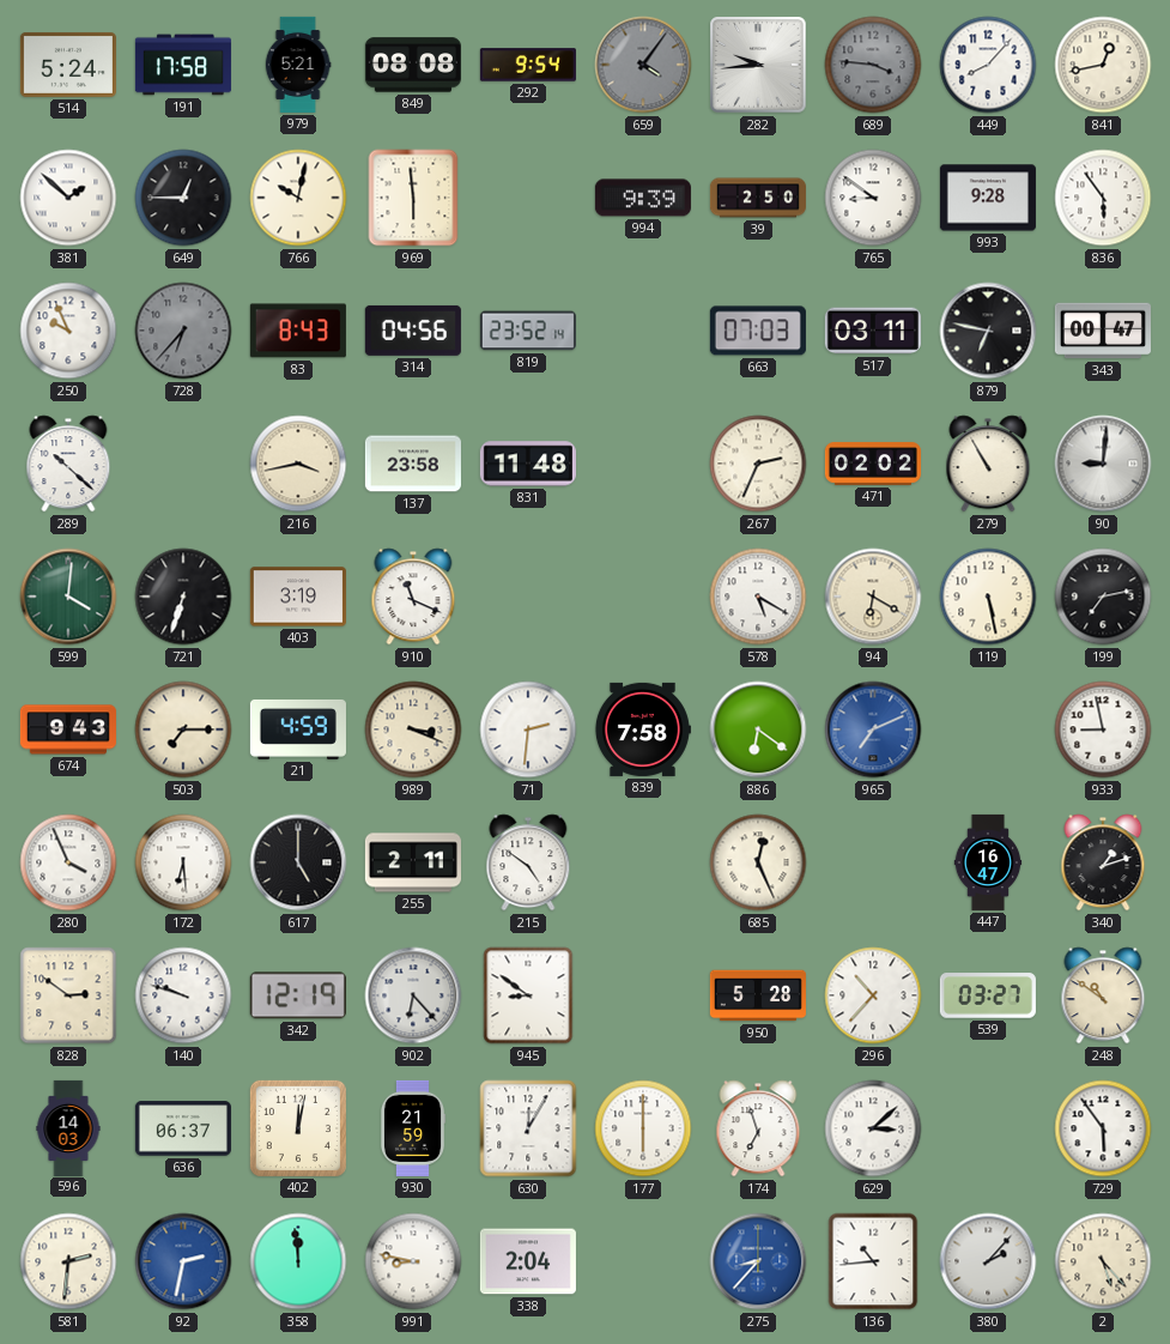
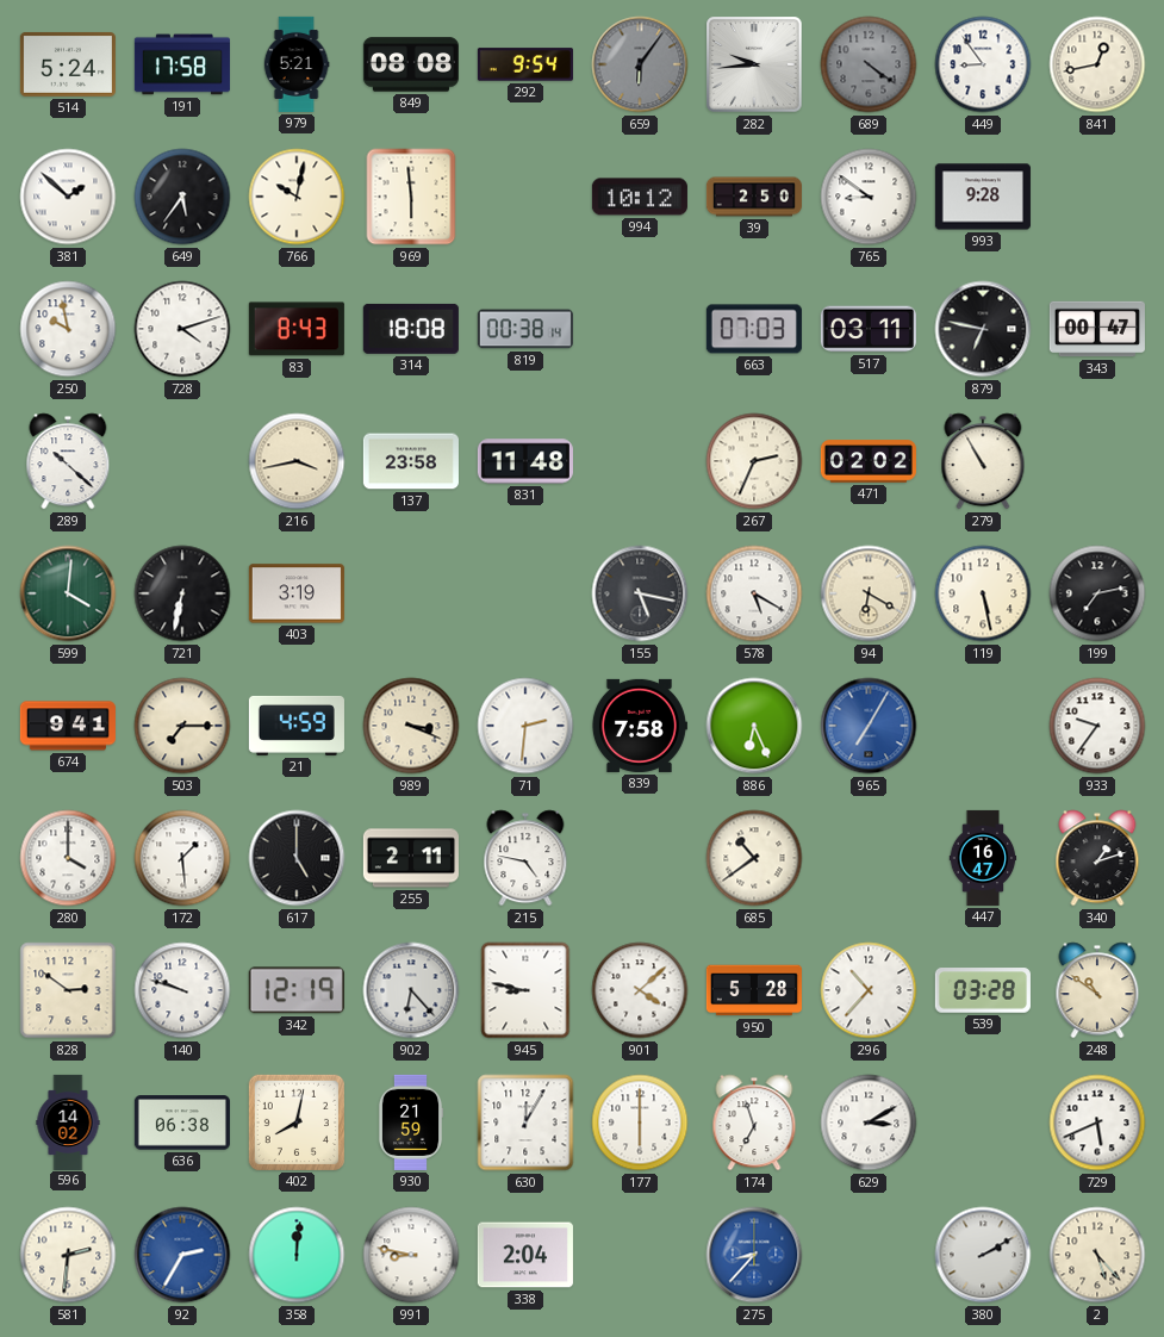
659: 4:06 -> 6:06 (640, 64)
689: 3:46 -> 4:21 (869, 64)
449: 8:07 -> 8:54 (983, 64)
649: 12:45 -> 5:36 (182, 197)
994: 9:39 -> 10:12 (640, 197)
836: 5:54 -> none (1103, 198)
250: 9:56 -> 9:58 (68, 329)
728: 6:37 -> 4:12 (182, 329)
728 dial: grey -> white (182, 329)
314: 04:56 -> 18:08 (411, 329)
819: 23:52 -> 00:38 (525, 329)
90: 9:01 -> none (1103, 464)
721: 6:33 -> 6:32 (182, 593)
910: 11:19 -> none (413, 597)
155: none -> 5:17 (640, 593)
674: 9:43 -> 9:41 (68, 726)
886: 6:21 -> 6:26 (754, 726)
965: 7:11 -> 7:05 (869, 726)
933: 8:58 -> 9:36 (1097, 726)
280: 3:56 -> 4:00 (68, 858)
172: 6:29 -> 1:29 (182, 858)
215: 4:51 -> 4:47 (525, 858)
685: 12:26 -> 10:39 (754, 858)
945: 8:51 -> 8:47 (525, 990)
901: none -> 4:08 (640, 990)
539: 03:27 -> 03:28 (983, 990)
596: 14:03 -> 14:02 (68, 1121)
636: 06:37 -> 06:38 (182, 1123)
402: 12:02 -> 8:02 (297, 1123)
629: 3:08 -> 3:10 (869, 1123)
729: 5:54 -> 5:41 (1097, 1123)
92: 2:32 -> 2:35 (182, 1255)
358: 11:59 -> 12:01 (297, 1255)
136: 10:44 -> none (873, 1261)
380: 2:07 -> 2:10 (983, 1255)
